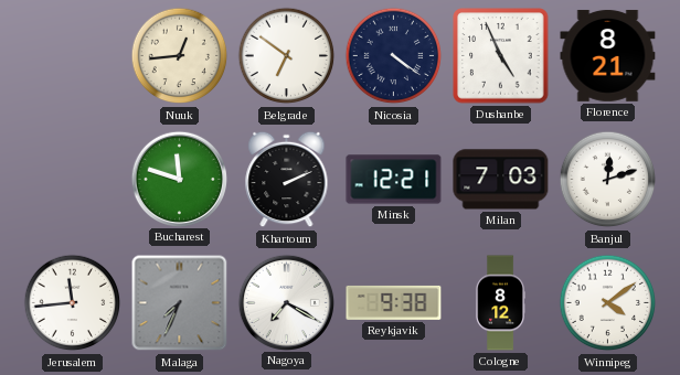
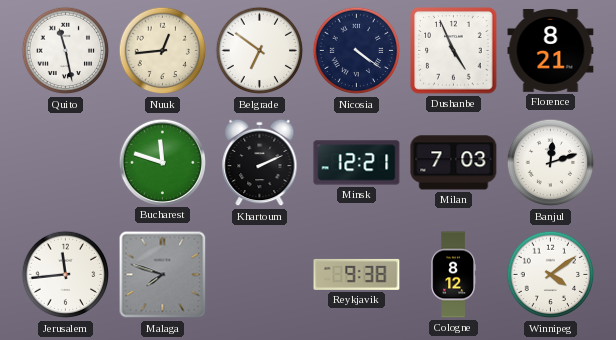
Quito: none -> 11:28 (66, 51)
Malaga: 7:34 -> 7:48 (163, 275)
Nagoya: 7:20 -> none (286, 302)
